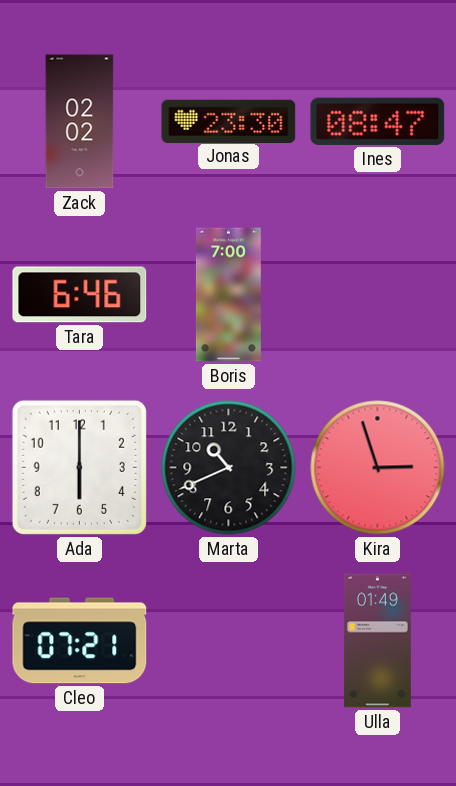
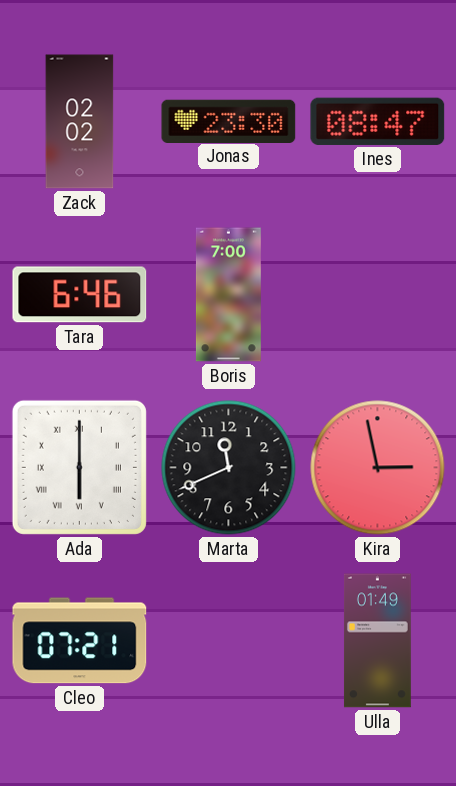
Ada numerals: Arabic -> Roman (79, 467)
Marta: 10:41 -> 11:41 (229, 468)
Kira: 2:57 -> 2:58 (378, 468)
